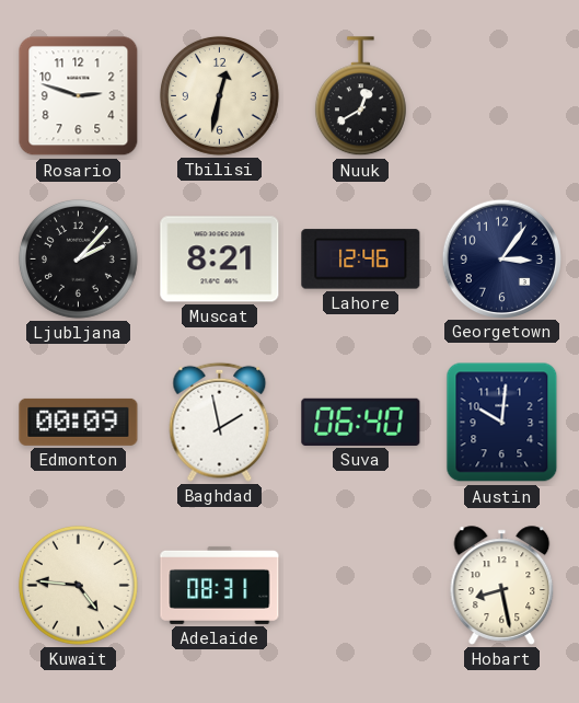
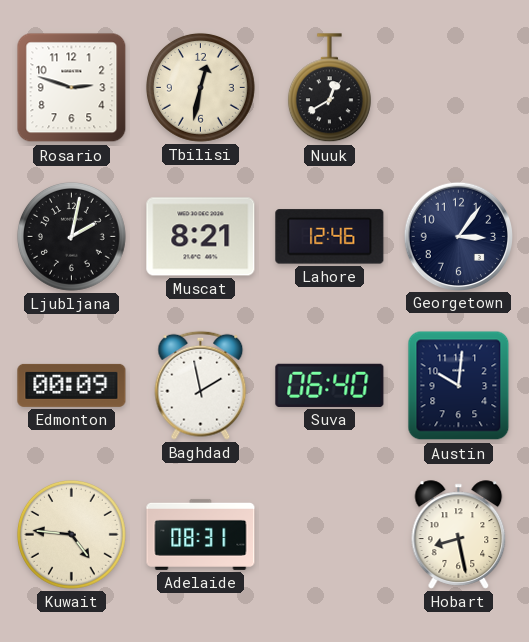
Ljubljana: 2:07 -> 2:02 (71, 236)
